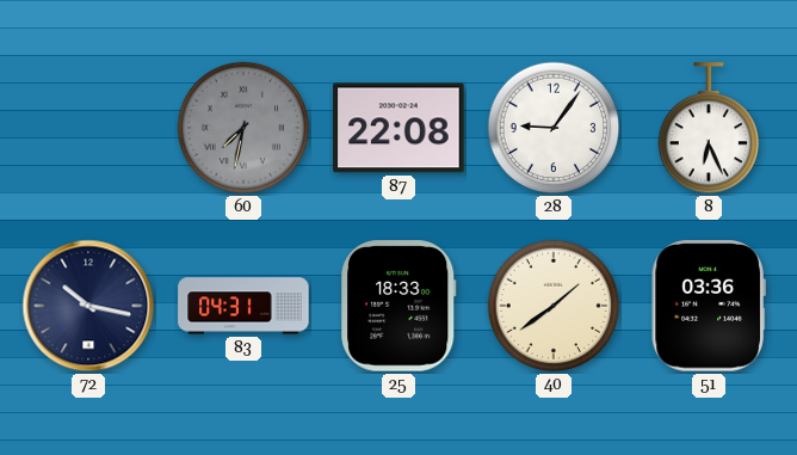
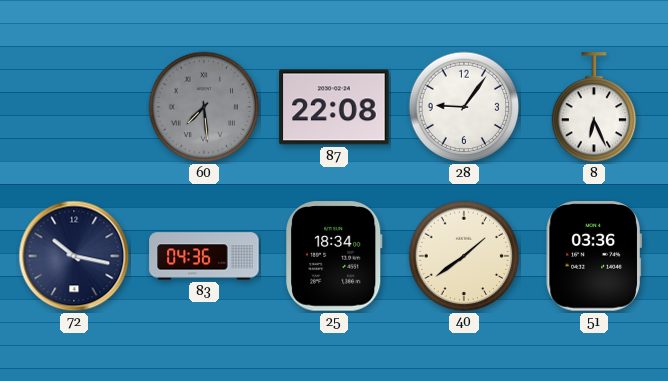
60: 7:32 -> 7:29 (204, 107)
83: 04:31 -> 04:36 (204, 256)
25: 18:33 -> 18:34 (334, 256)
